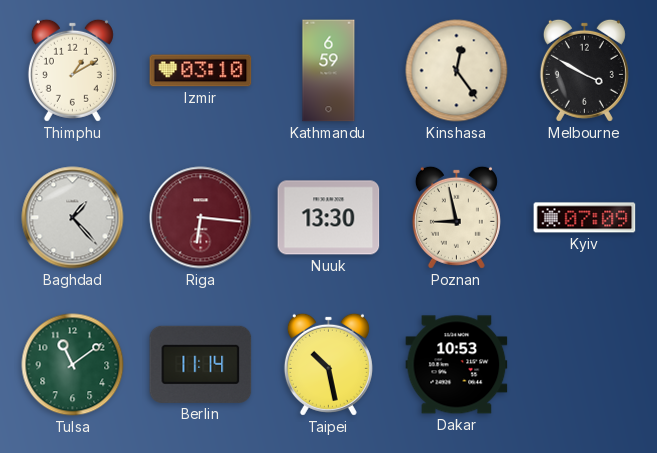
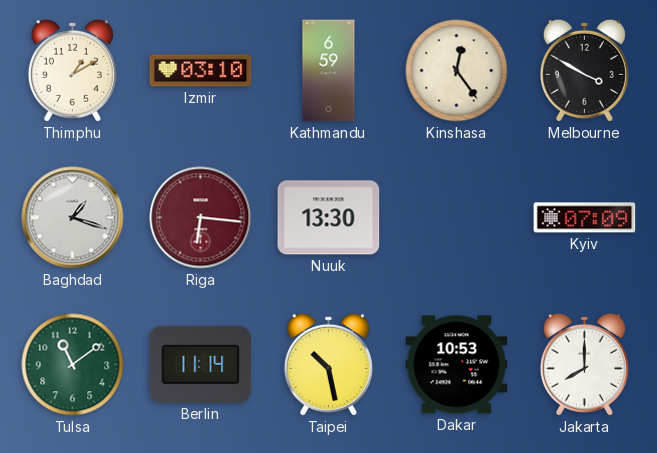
Baghdad: 1:23 -> 1:18 (73, 218)
Poznan: 8:58 -> none (456, 217)
Jakarta: none -> 8:00 (584, 364)
